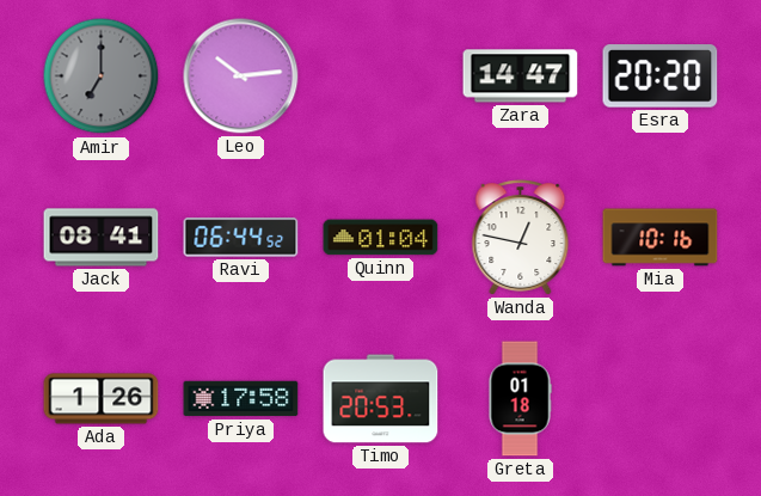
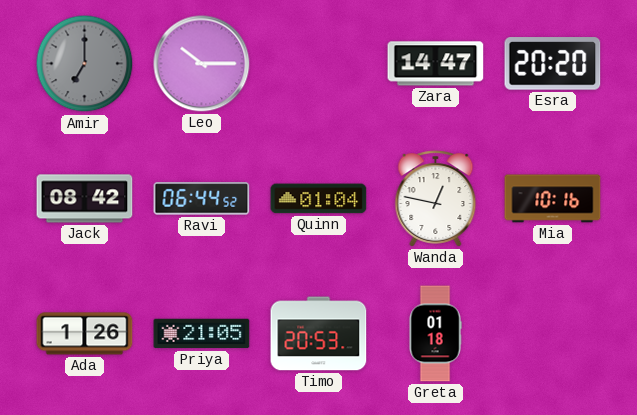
Leo: 10:14 -> 10:15 (202, 64)
Jack: 08:41 -> 08:42 (85, 199)
Priya: 17:58 -> 21:05 (202, 334)
